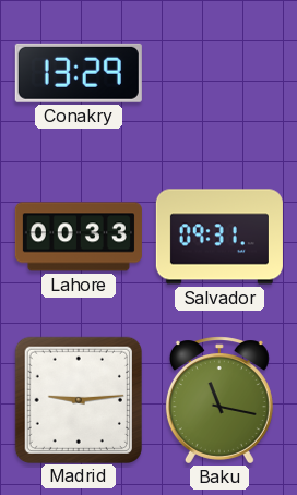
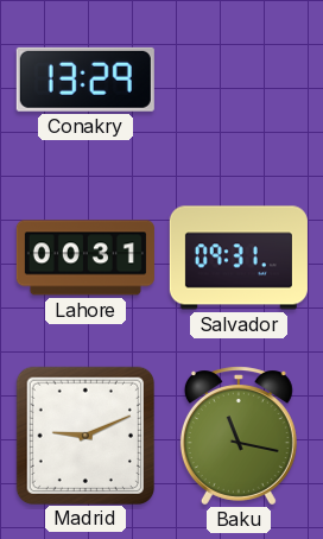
Lahore: 00:33 -> 00:31 (85, 258)
Madrid: 9:14 -> 9:11 (84, 435)
